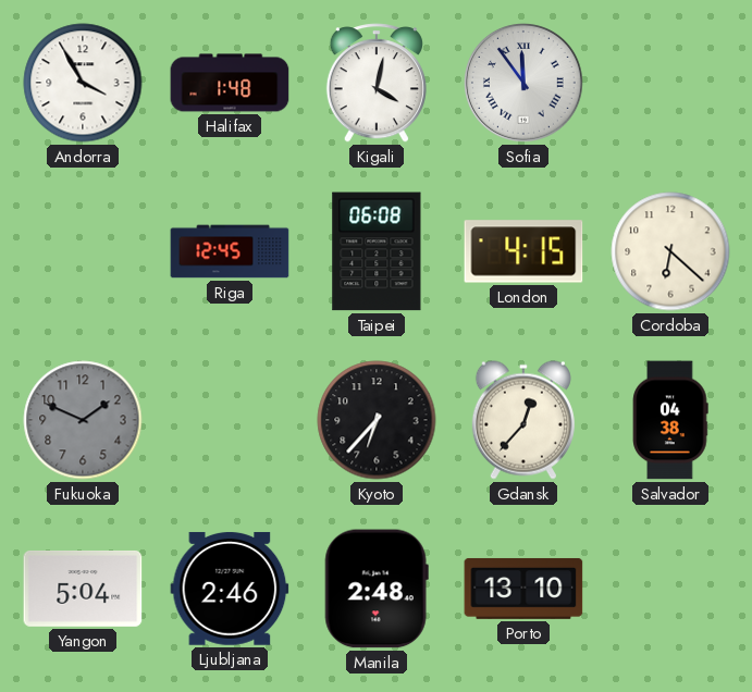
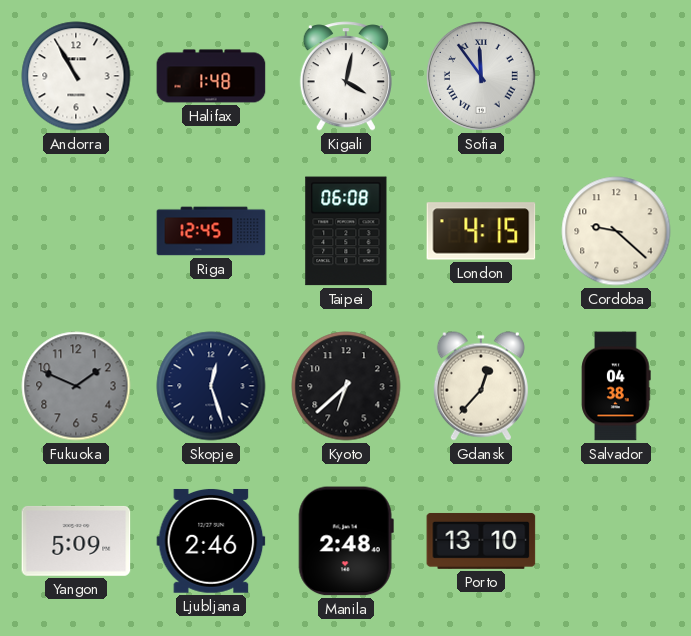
Andorra: 3:55 -> 10:55 (76, 76)
Cordoba: 6:22 -> 9:22 (616, 231)
Skopje: none -> 12:27 (211, 386)
Kyoto: 6:37 -> 6:38 (346, 386)
Yangon: 5:04 -> 5:09 (76, 541)
